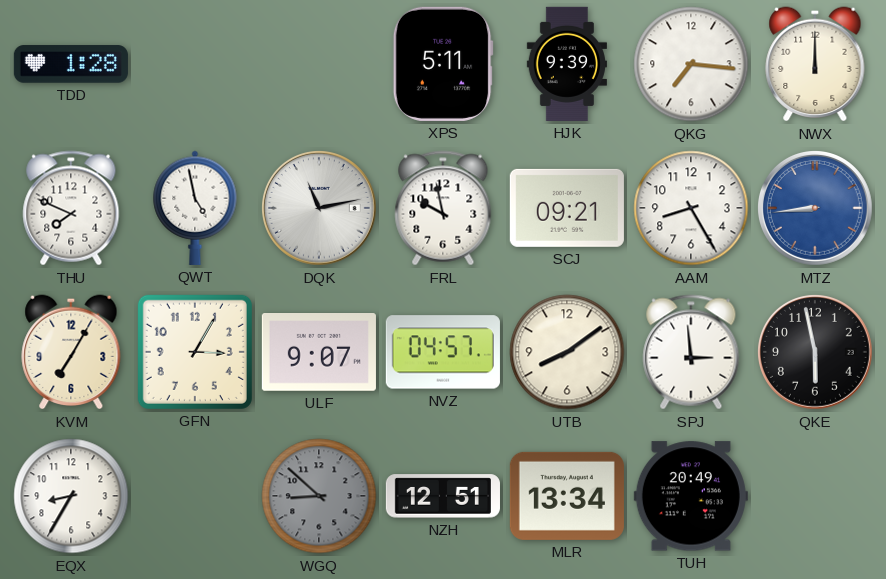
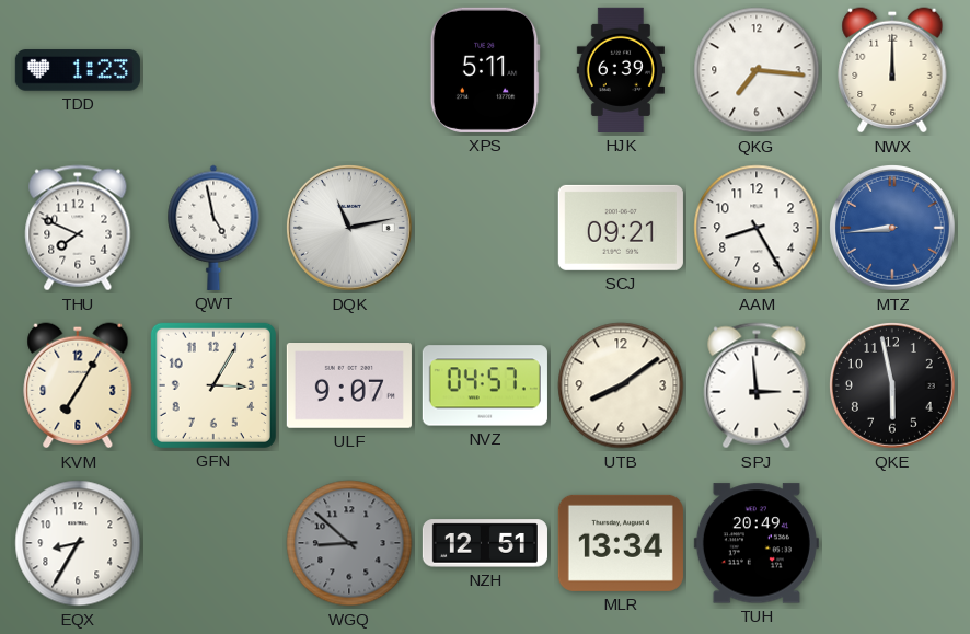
TDD: 1:28 -> 1:23 (78, 70)
HJK: 9:39 -> 6:39 (621, 70)
FRL: 9:58 -> none (443, 208)
